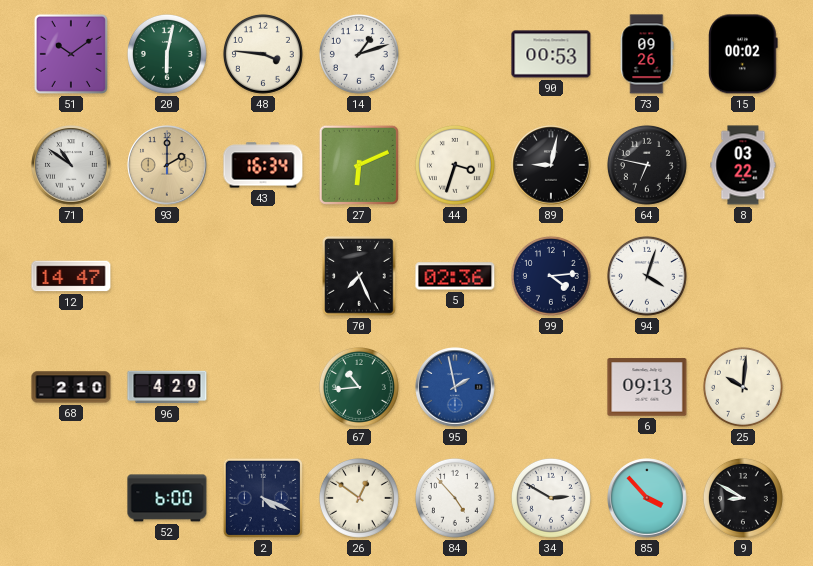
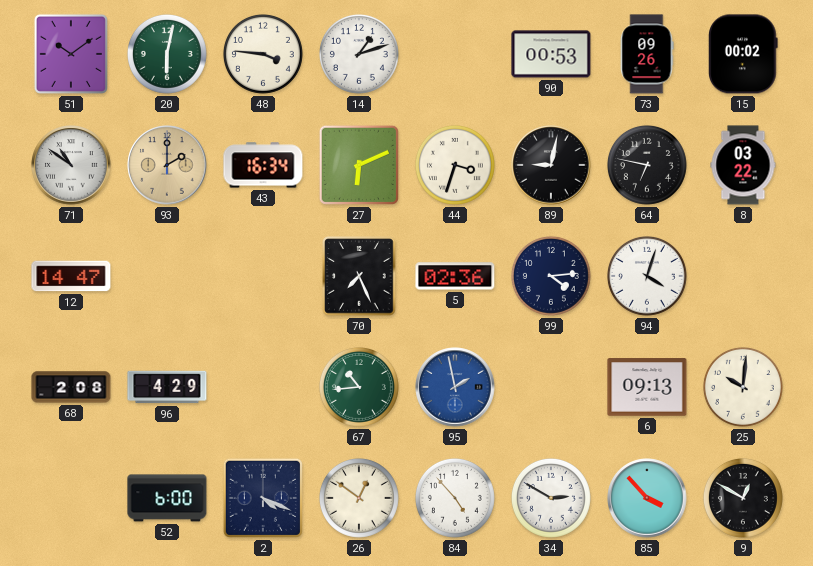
68: 2:10 -> 2:08 (71, 387)
9: 8:50 -> 12:50 (743, 498)
